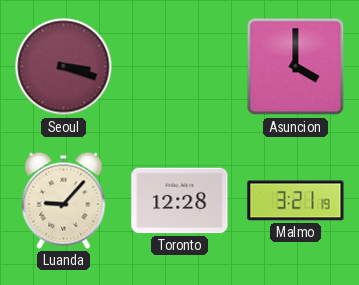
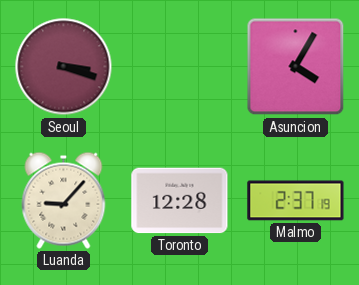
Asuncion: 4:00 -> 4:05 (296, 67)
Malmo: 3:21 -> 2:37 (296, 201)
